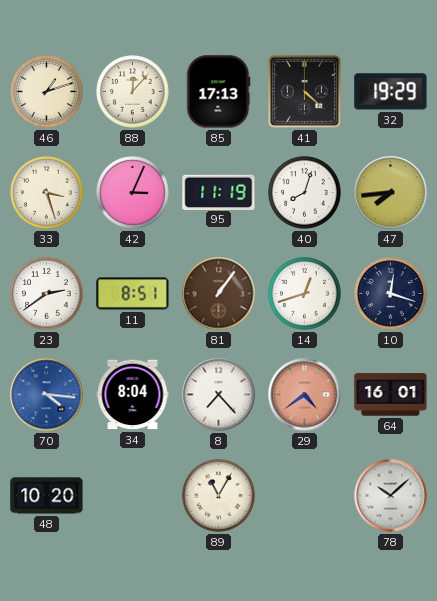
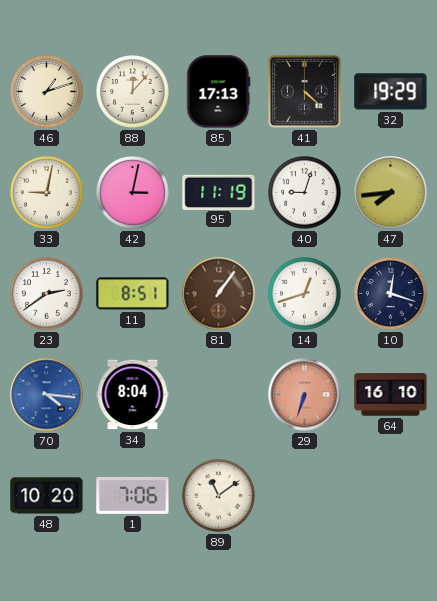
33: 3:27 -> 9:02 (47, 193)
42: 3:04 -> 3:02 (133, 193)
40: 8:03 -> 9:03 (305, 193)
8: 7:23 -> none (219, 395)
29: 4:39 -> 6:33 (305, 395)
64: 16:01 -> 16:10 (391, 395)
1: none -> 7:06 (133, 496)
89: 11:05 -> 11:09 (219, 496)
78: 10:08 -> none (391, 496)
